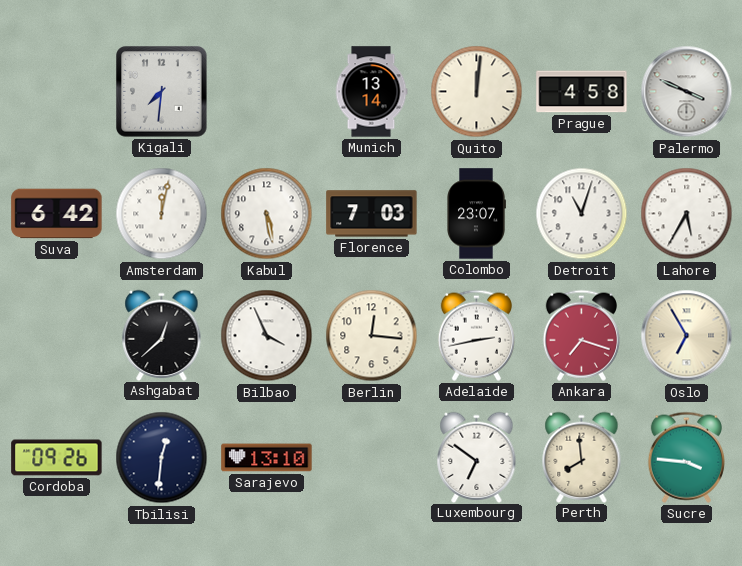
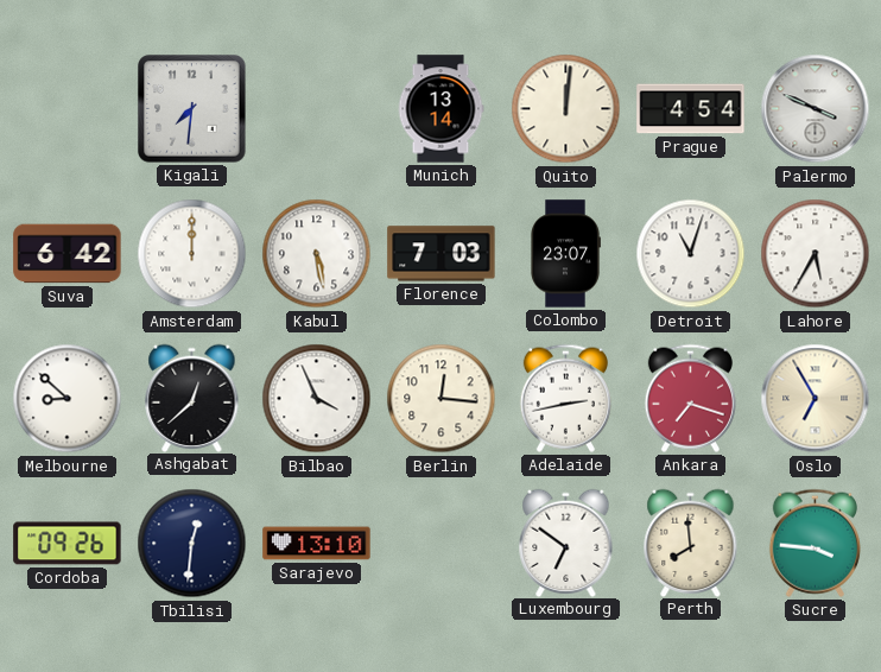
Prague: 4:58 -> 4:54 (691, 109)
Amsterdam: 12:02 -> 12:00 (192, 254)
Melbourne: none -> 8:52 (68, 399)
